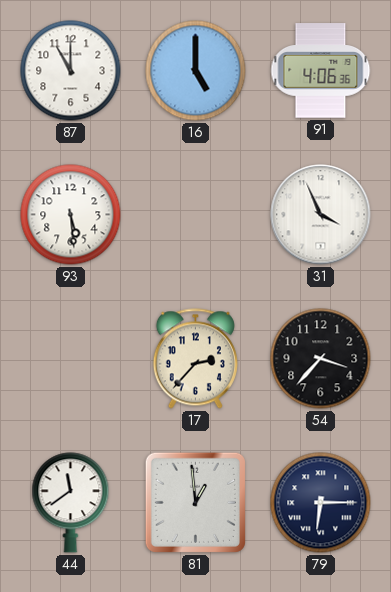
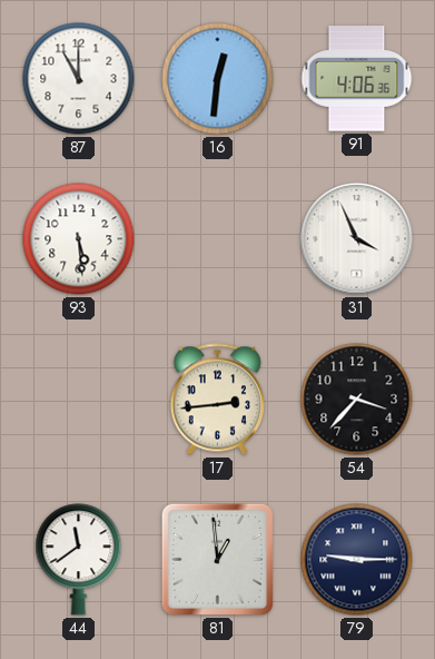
16: 5:00 -> 12:31 (218, 79)
17: 2:37 -> 2:44 (217, 400)
79: 6:15 -> 9:15 (357, 560)
